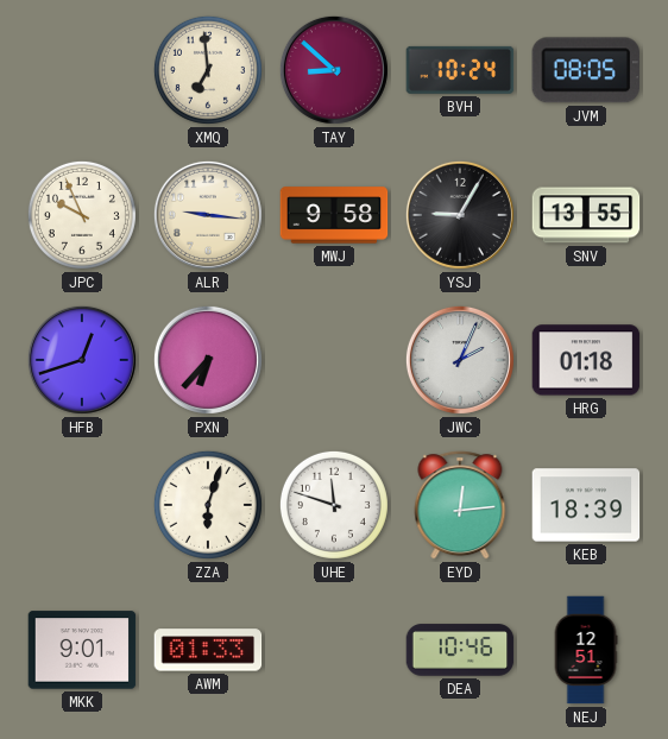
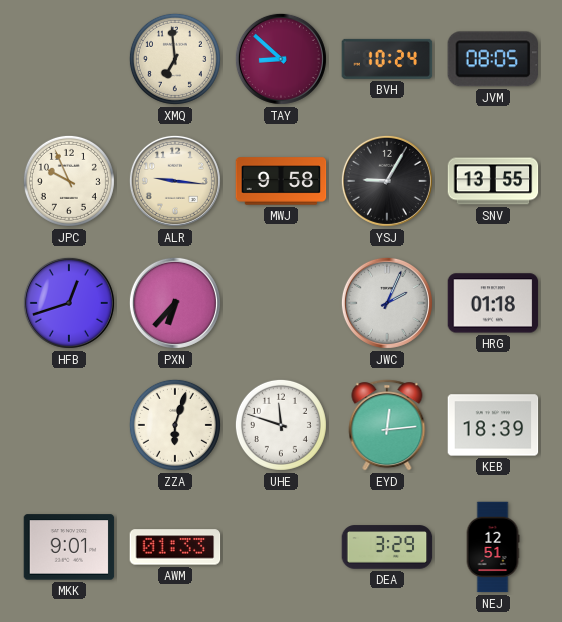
DEA: 10:46 -> 3:29 (387, 547)
